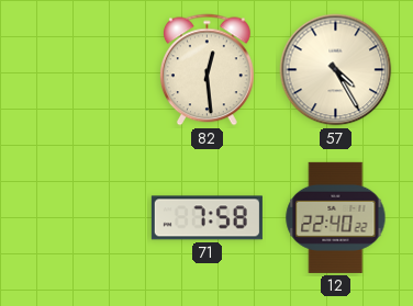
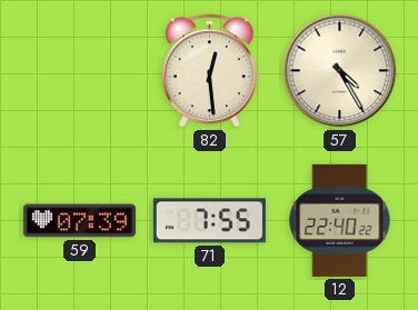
59: none -> 07:39 (79, 221)
71: 7:58 -> 7:55 (209, 221)
